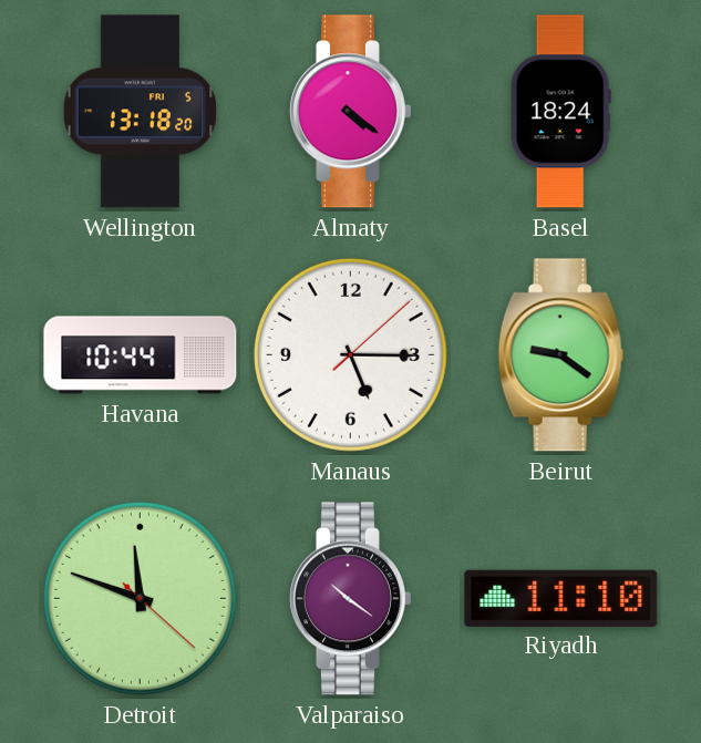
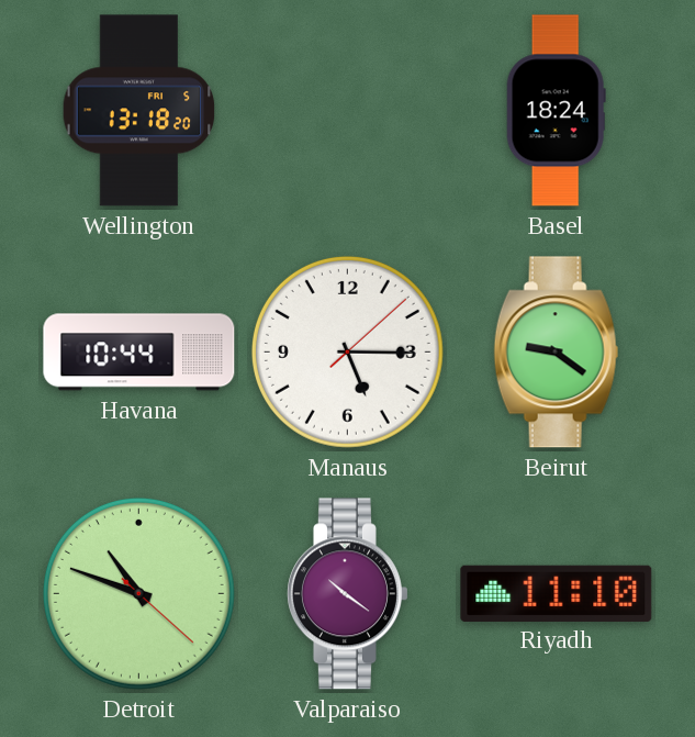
Almaty: 4:21 -> none (350, 112)
Detroit: 11:48 -> 10:48 (138, 593)
